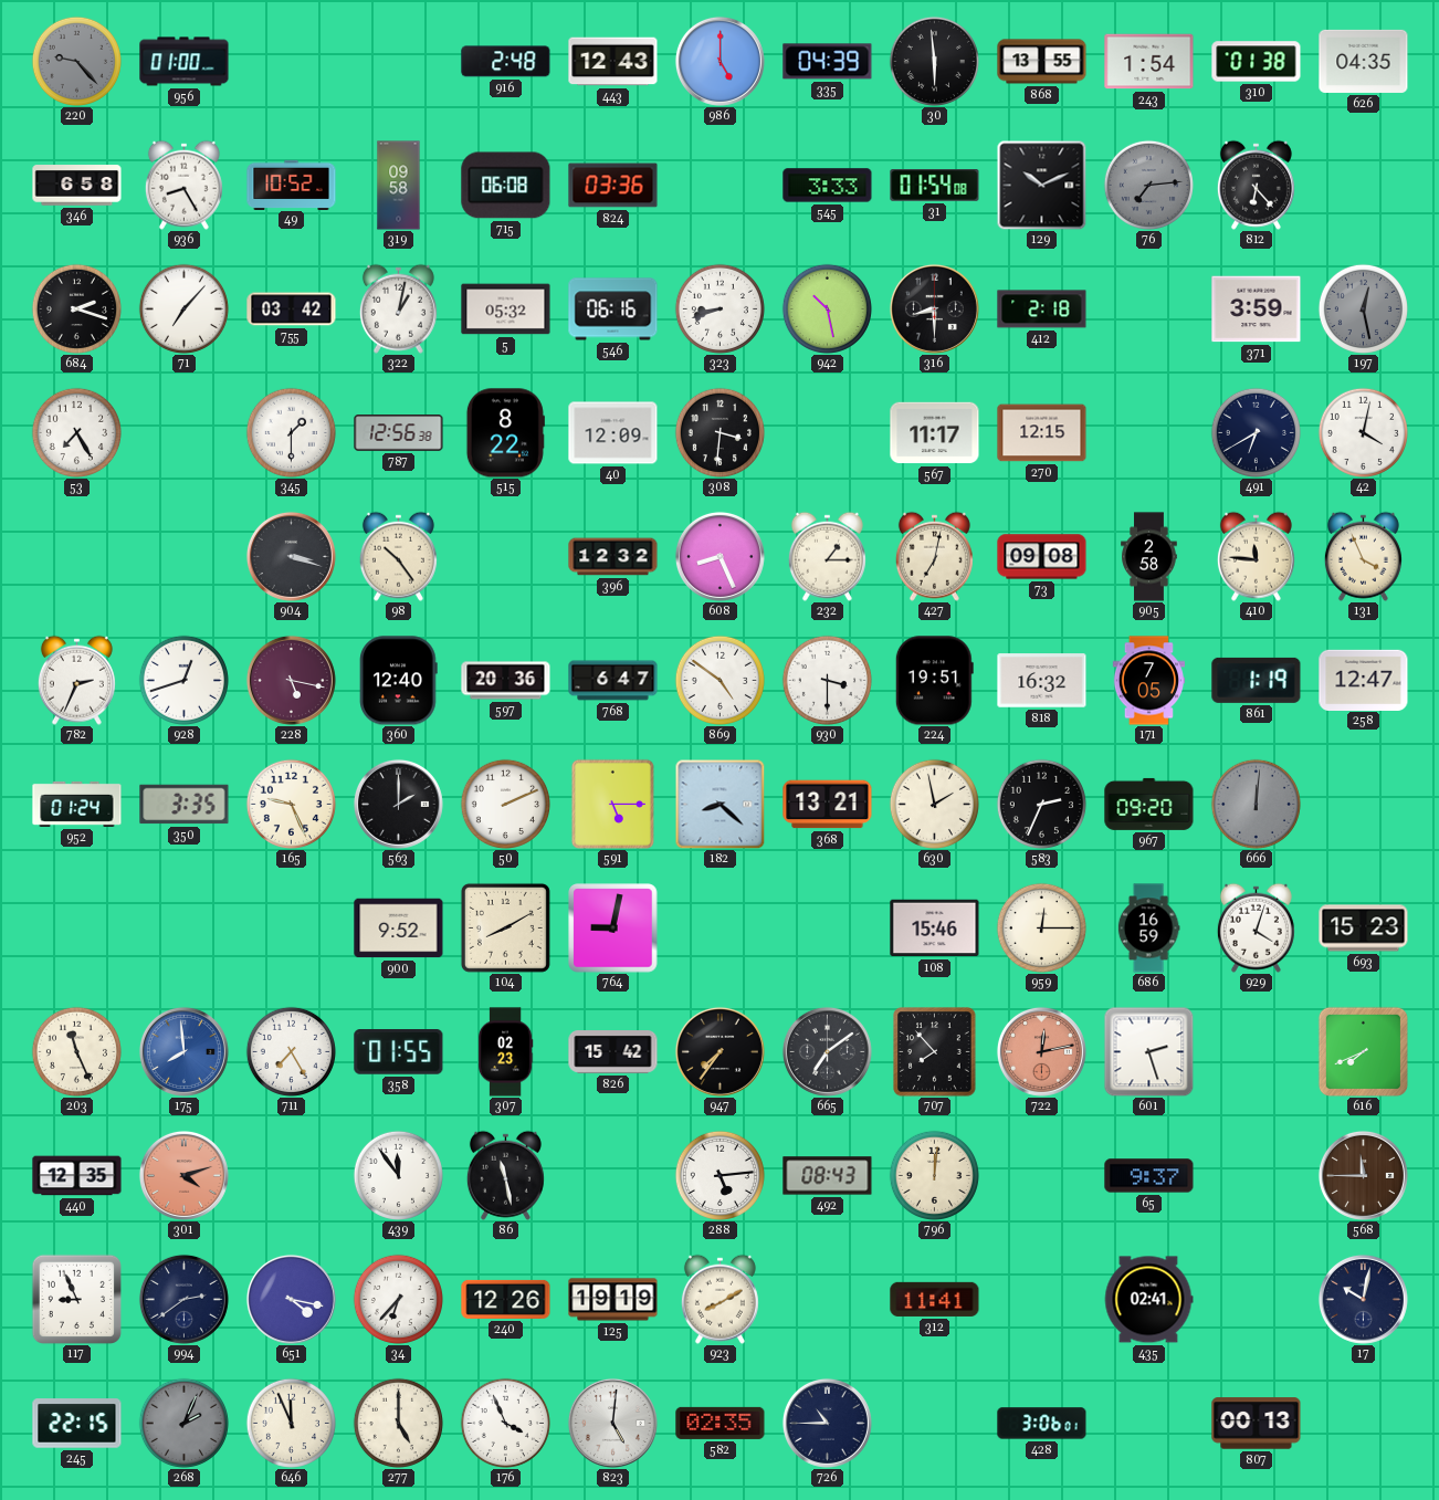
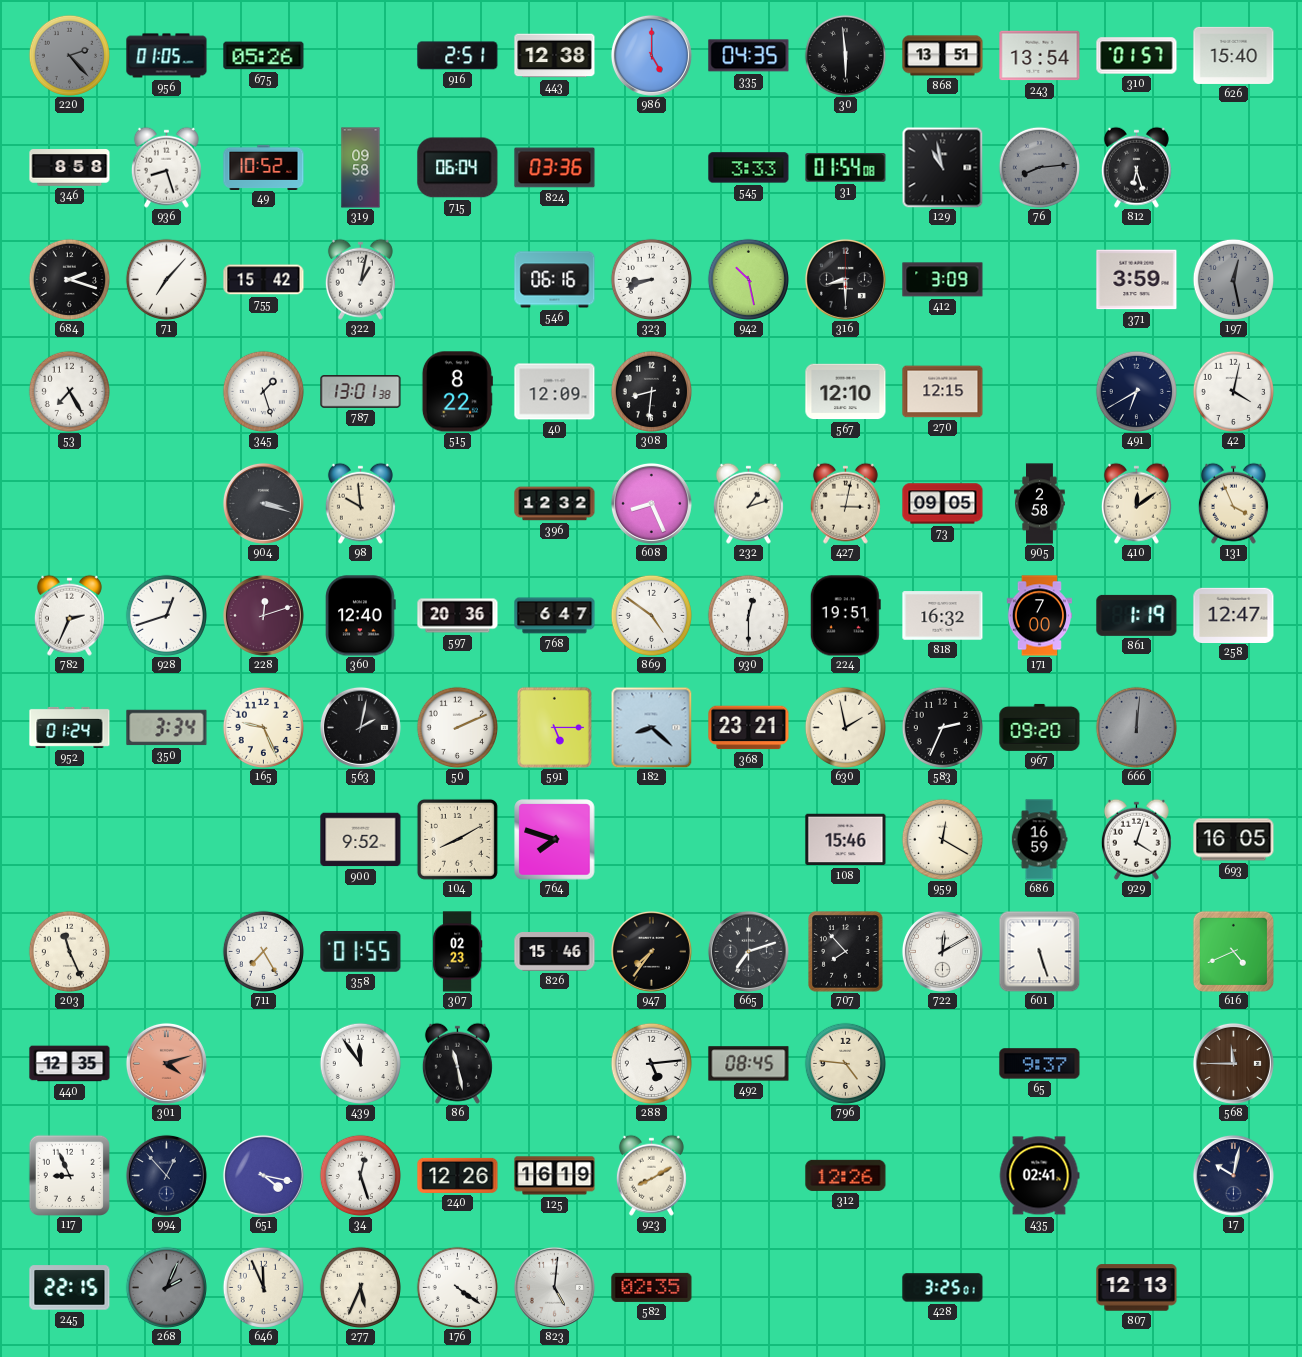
220: 9:23 -> 2:23 (69, 55)
956: 01:00 -> 01:05 (167, 56)
675: none -> 05:26 (264, 56)
916: 2:48 -> 2:51 (458, 56)
443: 12:43 -> 12:38 (555, 56)
335: 04:39 -> 04:35 (749, 56)
868: 13:55 -> 13:51 (943, 56)
243: 1:54 -> 13:54 (1040, 56)
310: 01:38 -> 01:57 (1137, 56)
626: 04:35 -> 15:40 (1234, 55)
346: 6:58 -> 8:58 (70, 168)
936: 8:25 -> 8:27 (166, 167)
715: 06:08 -> 06:04 (458, 168)
129: 10:11 -> 10:58 (942, 167)
76: 7:14 -> 8:14 (1039, 167)
812: 6:23 -> 6:27 (1136, 167)
755: 03:42 -> 15:42 (264, 280)
5: 05:32 -> none (506, 310)
412: 2:18 -> 3:09 (943, 280)
345: 1:30 -> 1:27 (263, 391)
787: 12:56 -> 13:01 (361, 392)
308: 3:31 -> 8:31 (651, 391)
567: 11:17 -> 12:10 (846, 392)
98: 10:24 -> 9:59 (360, 503)
232: 1:15 -> 1:12 (748, 503)
427: 7:02 -> 3:02 (845, 503)
73: 09:08 -> 09:05 (943, 504)
410: 11:46 -> 12:09 (1136, 503)
228: 5:17 -> 12:12 (263, 615)
930: 3:30 -> 12:30 (748, 615)
171: 7:05 -> 7:00 (1039, 616)
350: 3:35 -> 3:34 (167, 728)
563: 2:00 -> 2:02 (360, 727)
368: 13:21 -> 23:21 (749, 728)
764: 9:02 -> 7:48 (555, 840)
959: 12:15 -> 12:20 (942, 839)
693: 15:23 -> 16:05 (1234, 840)
175: 7:59 -> none (183, 1051)
826: 15:42 -> 15:46 (555, 952)
665: 7:09 -> 7:12 (748, 951)
722: 12:13 -> 12:10 (942, 951)
722 dial: salmon -> white (942, 951)
601: 2:27 -> 5:27 (1039, 951)
616: 7:41 -> 4:41 (1233, 951)
492: 08:43 -> 08:45 (749, 1064)
796: 12:01 -> 4:46 (845, 1063)
994: 2:39 -> 12:53 (166, 1175)
34: 6:37 -> 12:27 (360, 1175)
125: 19:19 -> 16:19 (555, 1176)
312: 11:41 -> 12:26 (846, 1175)
277: 5:00 -> 5:34 (360, 1287)
176: 3:56 -> 4:21 (457, 1287)
726: 10:45 -> none (827, 1423)
428: 3:06 -> 3:25 (943, 1288)
807: 00:13 -> 12:13 (1137, 1288)
